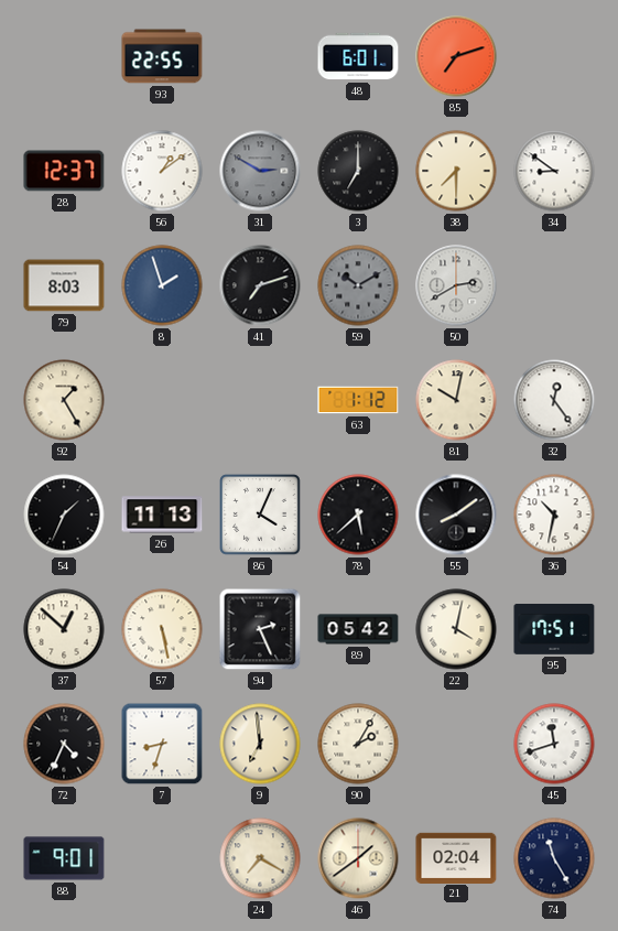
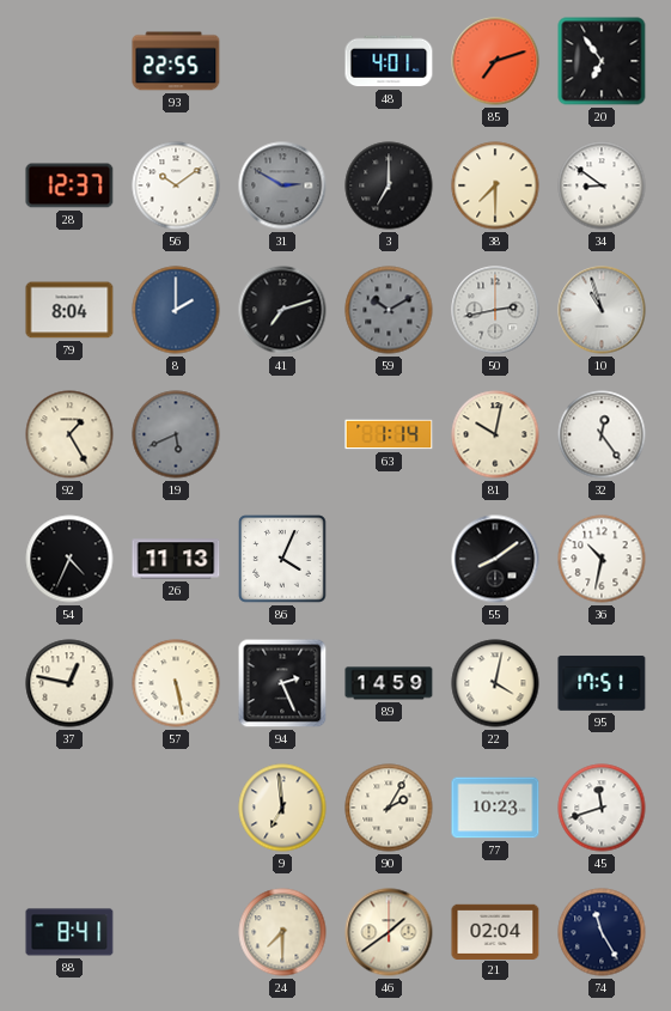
48: 6:01 -> 4:01 (389, 61)
20: none -> 6:54 (602, 61)
56: 1:09 -> 10:09 (176, 185)
79: 8:03 -> 8:04 (69, 310)
8: 1:57 -> 2:00 (176, 310)
50: 2:40 -> 2:43 (495, 310)
10: none -> 10:57 (602, 310)
19: none -> 5:41 (176, 434)
63: 1:12 -> 1:14 (389, 434)
54: 1:34 -> 4:34 (69, 559)
78: 5:38 -> none (358, 515)
37: 12:52 -> 12:47 (69, 683)
89: 05:42 -> 14:59 (389, 683)
72: 4:34 -> none (64, 744)
7: 8:33 -> none (162, 744)
77: none -> 10:23 (495, 808)
88: 9:01 -> 8:41 (69, 932)
24: 7:20 -> 7:30 (282, 932)
